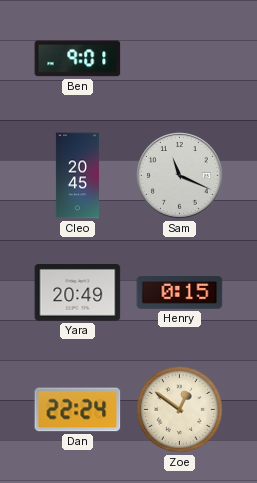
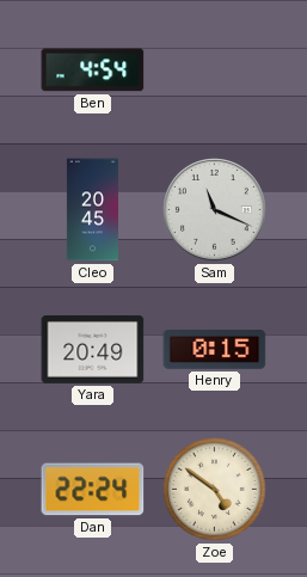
Ben: 9:01 -> 4:54 (93, 70)
Zoe: 12:51 -> 4:51 (214, 489)
